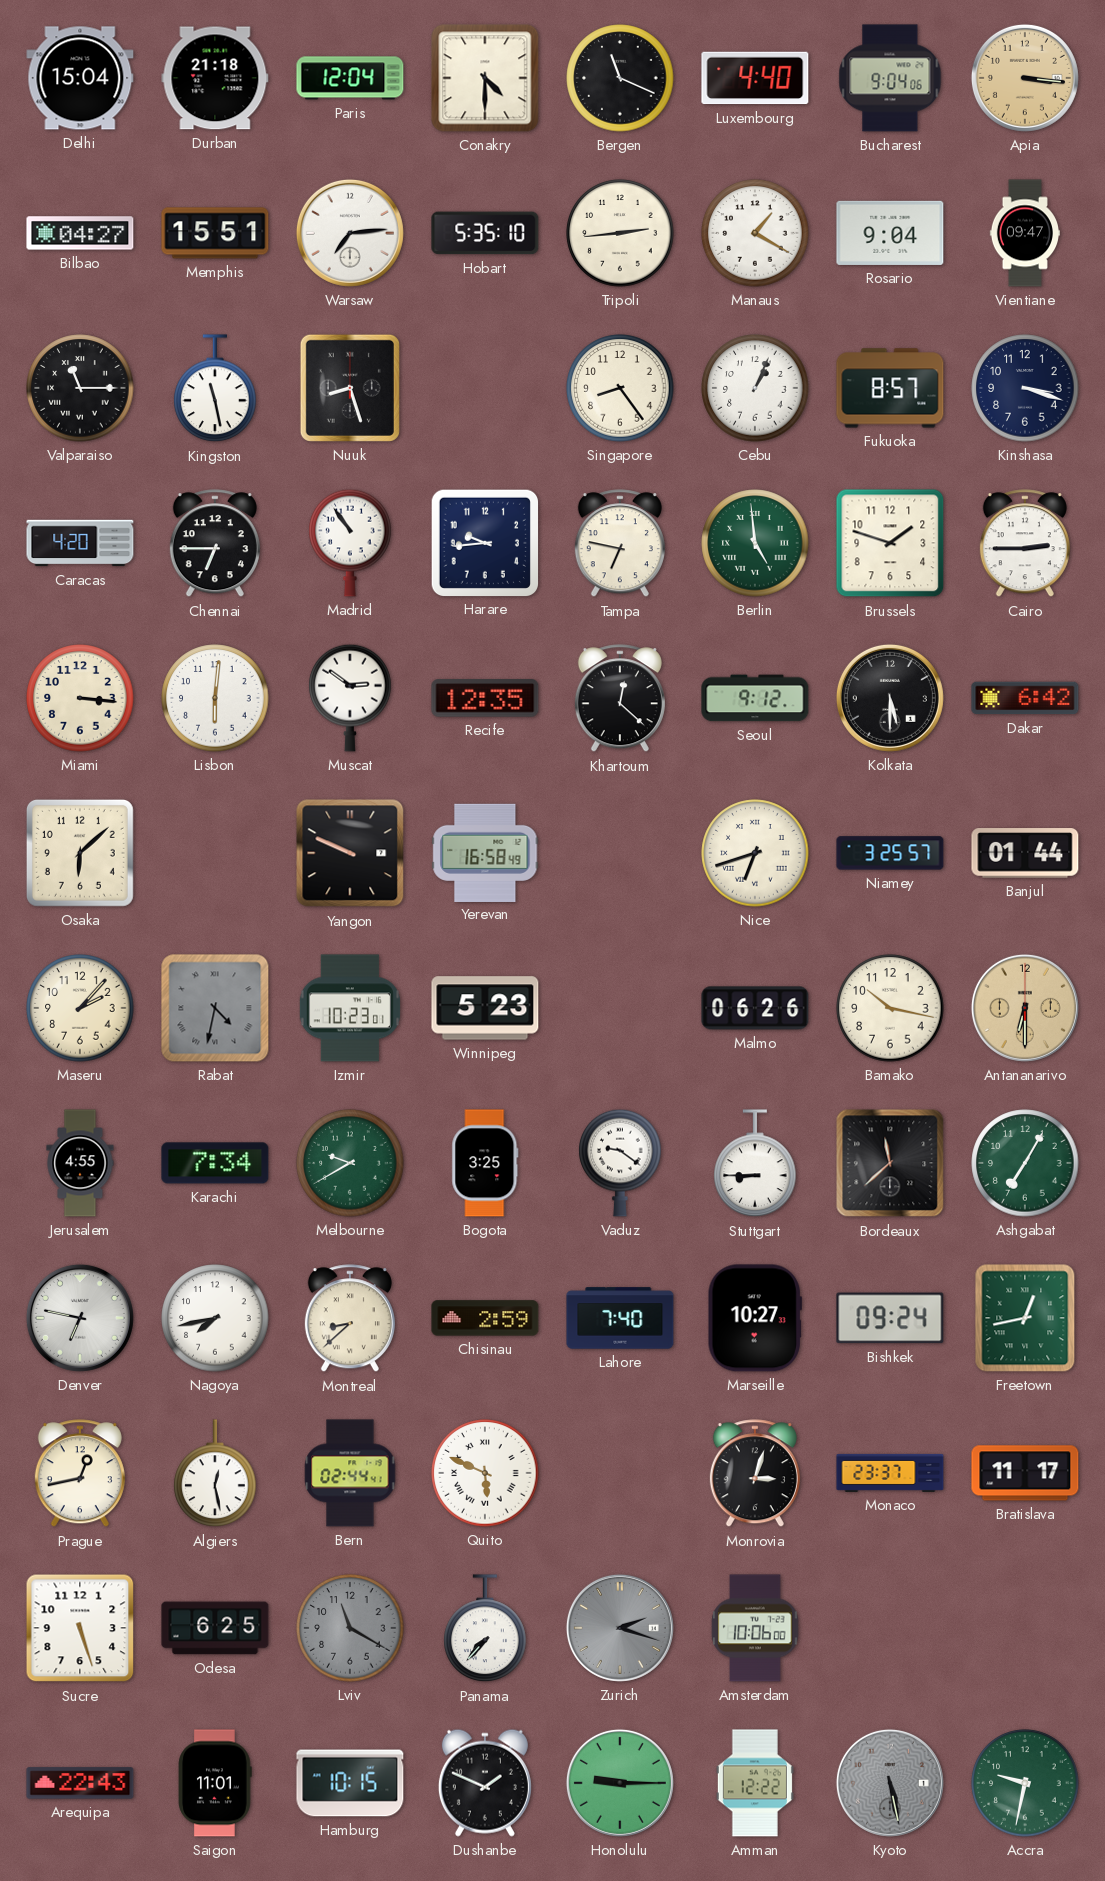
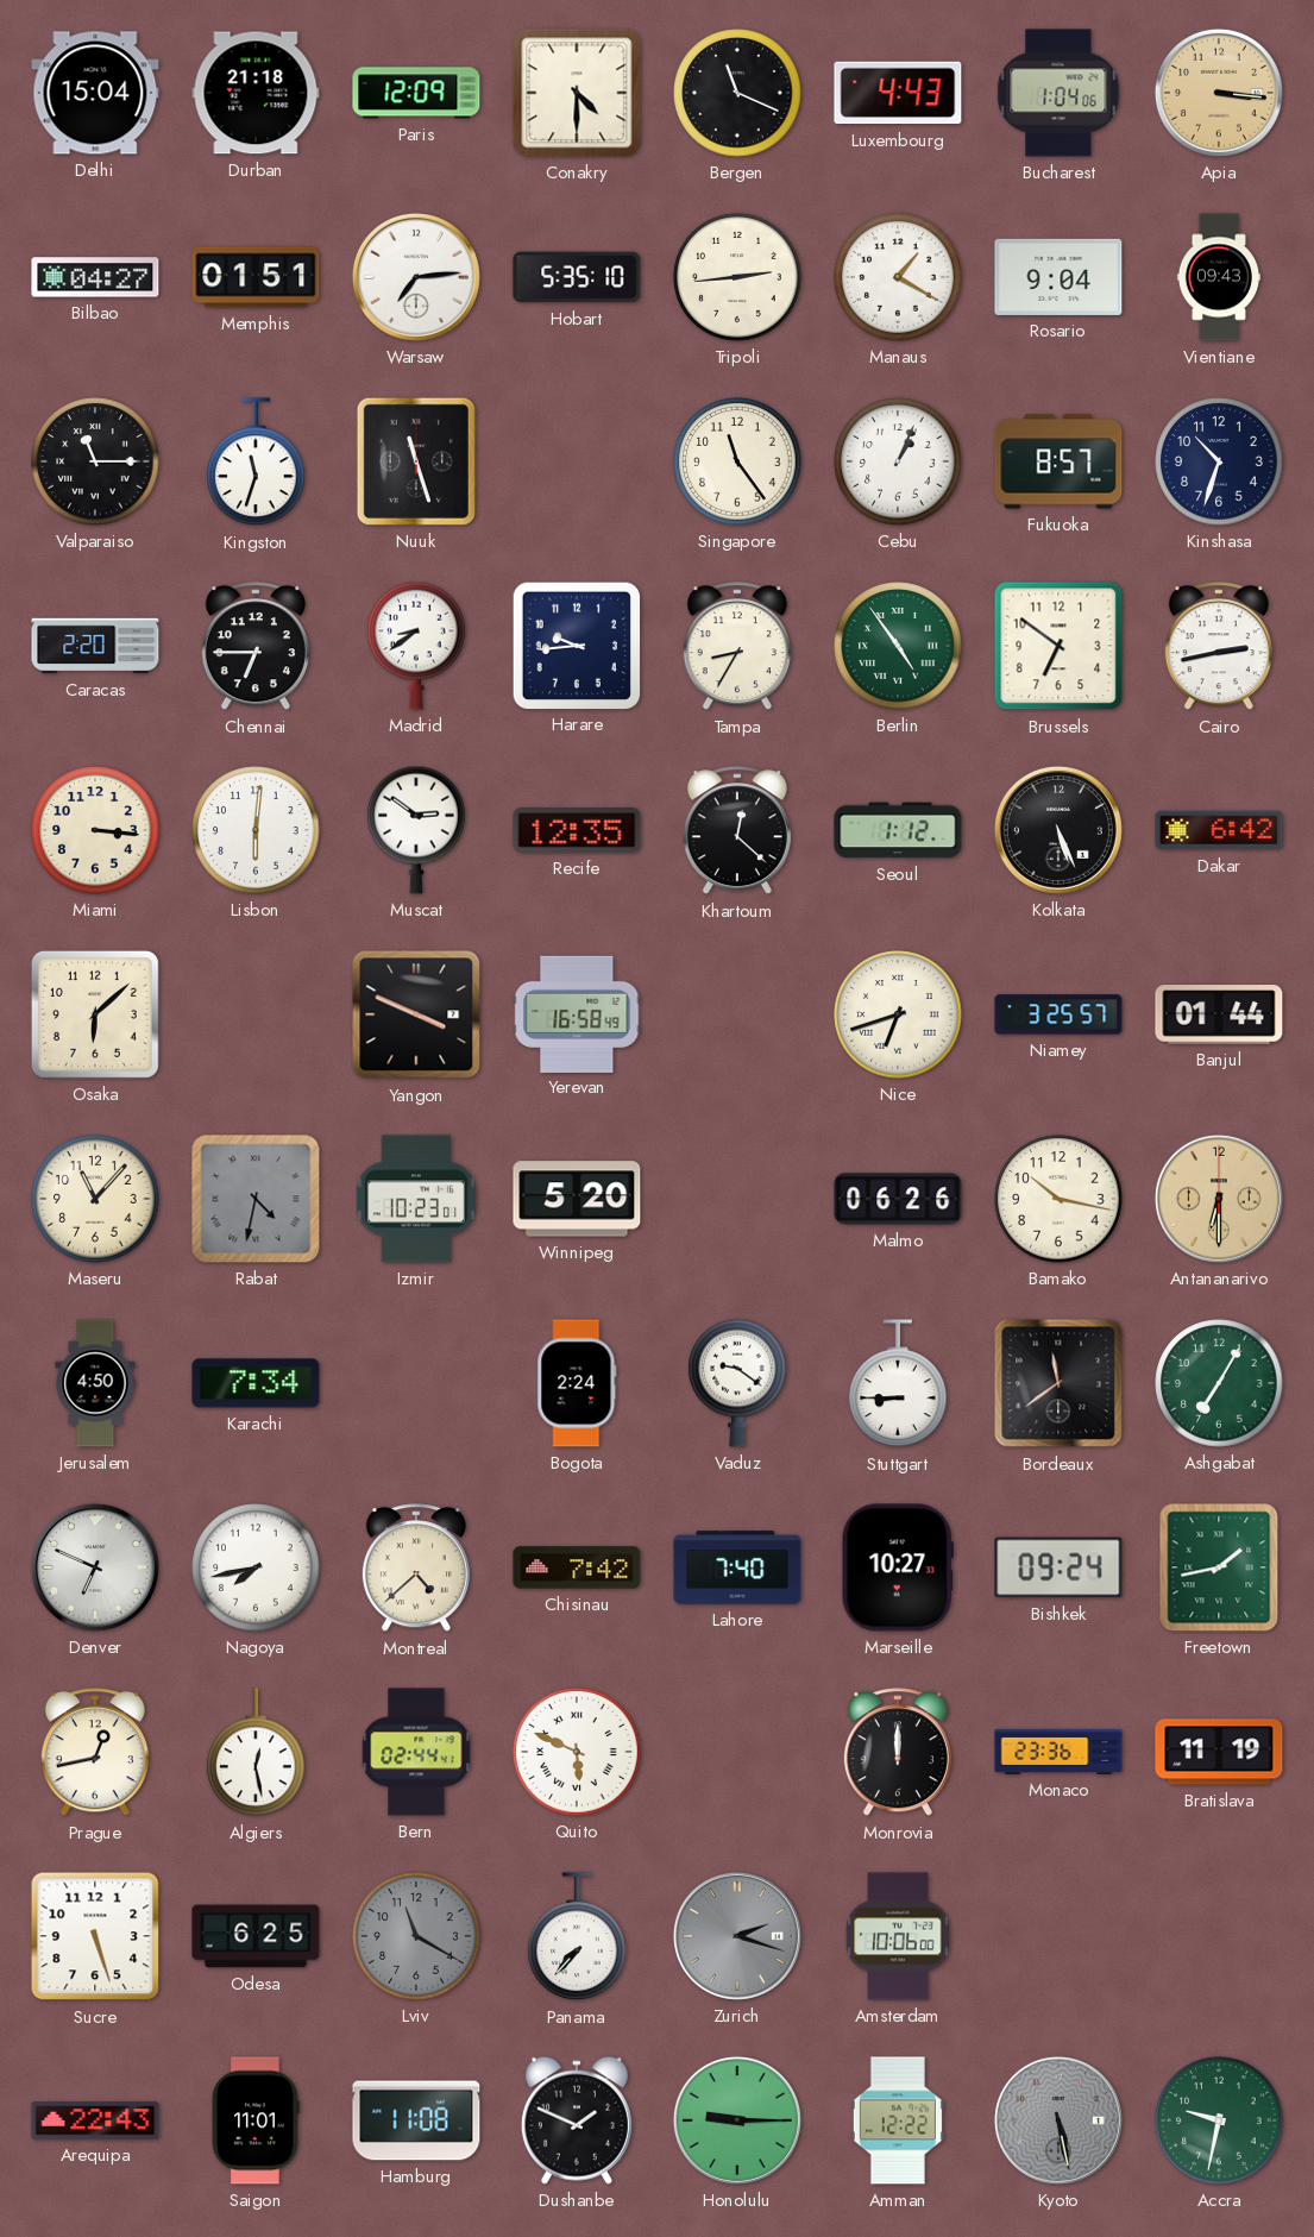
Paris: 12:04 -> 12:09 (416, 93)
Luxembourg: 4:40 -> 4:43 (898, 93)
Bucharest: 9:04 -> 1:04 (1058, 93)
Memphis: 15:51 -> 01:51 (256, 277)
Vientiane: 09:47 -> 09:43 (1218, 277)
Kingston: 11:28 -> 11:33 (256, 463)
Nuuk: 8:27 -> 11:27 (416, 461)
Singapore: 8:24 -> 11:24 (737, 461)
Kinshasa: 3:18 -> 10:33 (1219, 461)
Caracas: 4:20 -> 2:20 (95, 646)
Madrid: 10:54 -> 8:39 (416, 646)
Tampa: 6:47 -> 8:35 (737, 647)
Berlin: 4:59 -> 4:54 (898, 646)
Brussels: 1:48 -> 6:51 (1058, 646)
Cairo: 2:45 -> 2:43 (1219, 647)
Seoul: 9:12 -> 1:12 (898, 830)
Kolkata: 5:30 -> 5:26 (1058, 830)
Yangon: 9:49 -> 3:49 (416, 1014)
Maseru: 2:07 -> 11:07 (95, 1199)
Winnipeg: 5:23 -> 5:20 (577, 1199)
Jerusalem: 4:55 -> 4:50 (95, 1383)
Melbourne: 9:40 -> none (350, 1163)
Bogota: 3:25 -> 2:24 (577, 1383)
Bordeaux: 11:38 -> 11:39 (1058, 1383)
Denver: 6:47 -> 6:49 (95, 1567)
Montreal: 8:38 -> 4:38 (416, 1569)
Chisinau: 2:59 -> 7:42 (577, 1567)
Freetown: 12:43 -> 1:43 (1219, 1567)
Monrovia: 3:03 -> 12:00 (898, 1753)
Monaco: 23:37 -> 23:36 (1058, 1752)
Bratislava: 11:17 -> 11:19 (1219, 1752)
Hamburg: 10:15 -> 11:08 (416, 2120)
